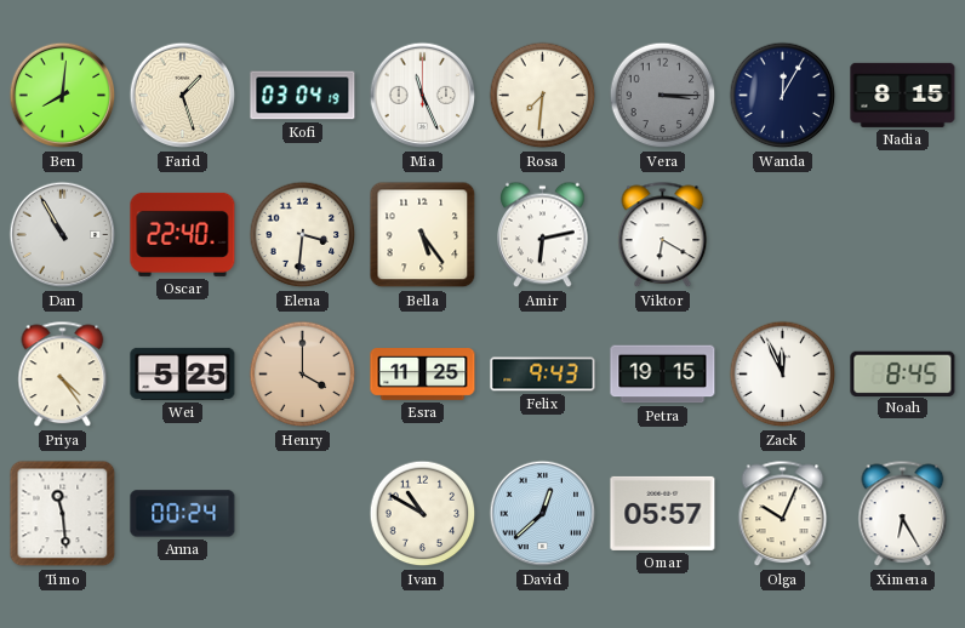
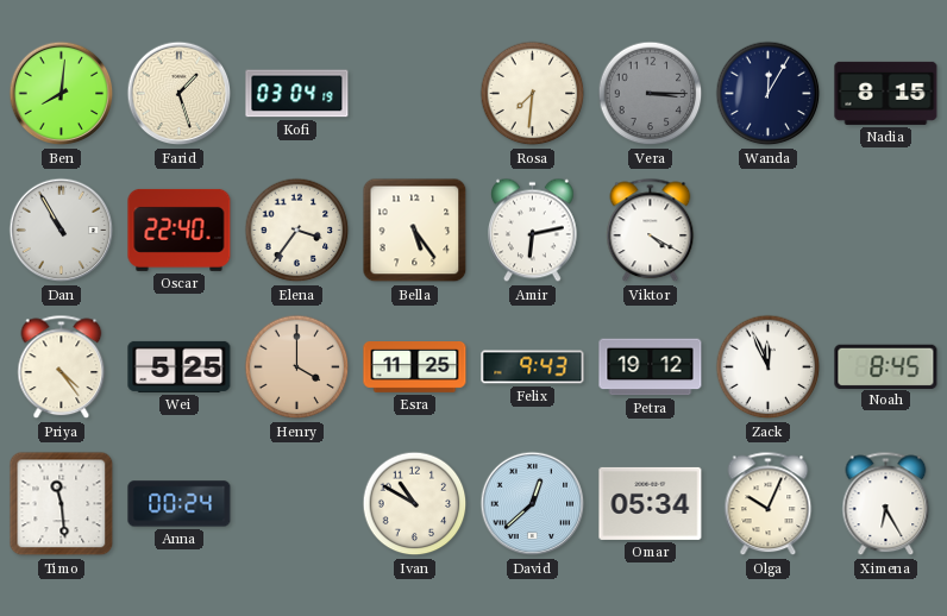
Mia: 11:26 -> none (423, 96)
Elena: 3:31 -> 3:36 (297, 231)
Viktor: 6:20 -> 4:20 (651, 231)
Petra: 19:15 -> 19:12 (651, 367)
Omar: 05:57 -> 05:34 (651, 503)
